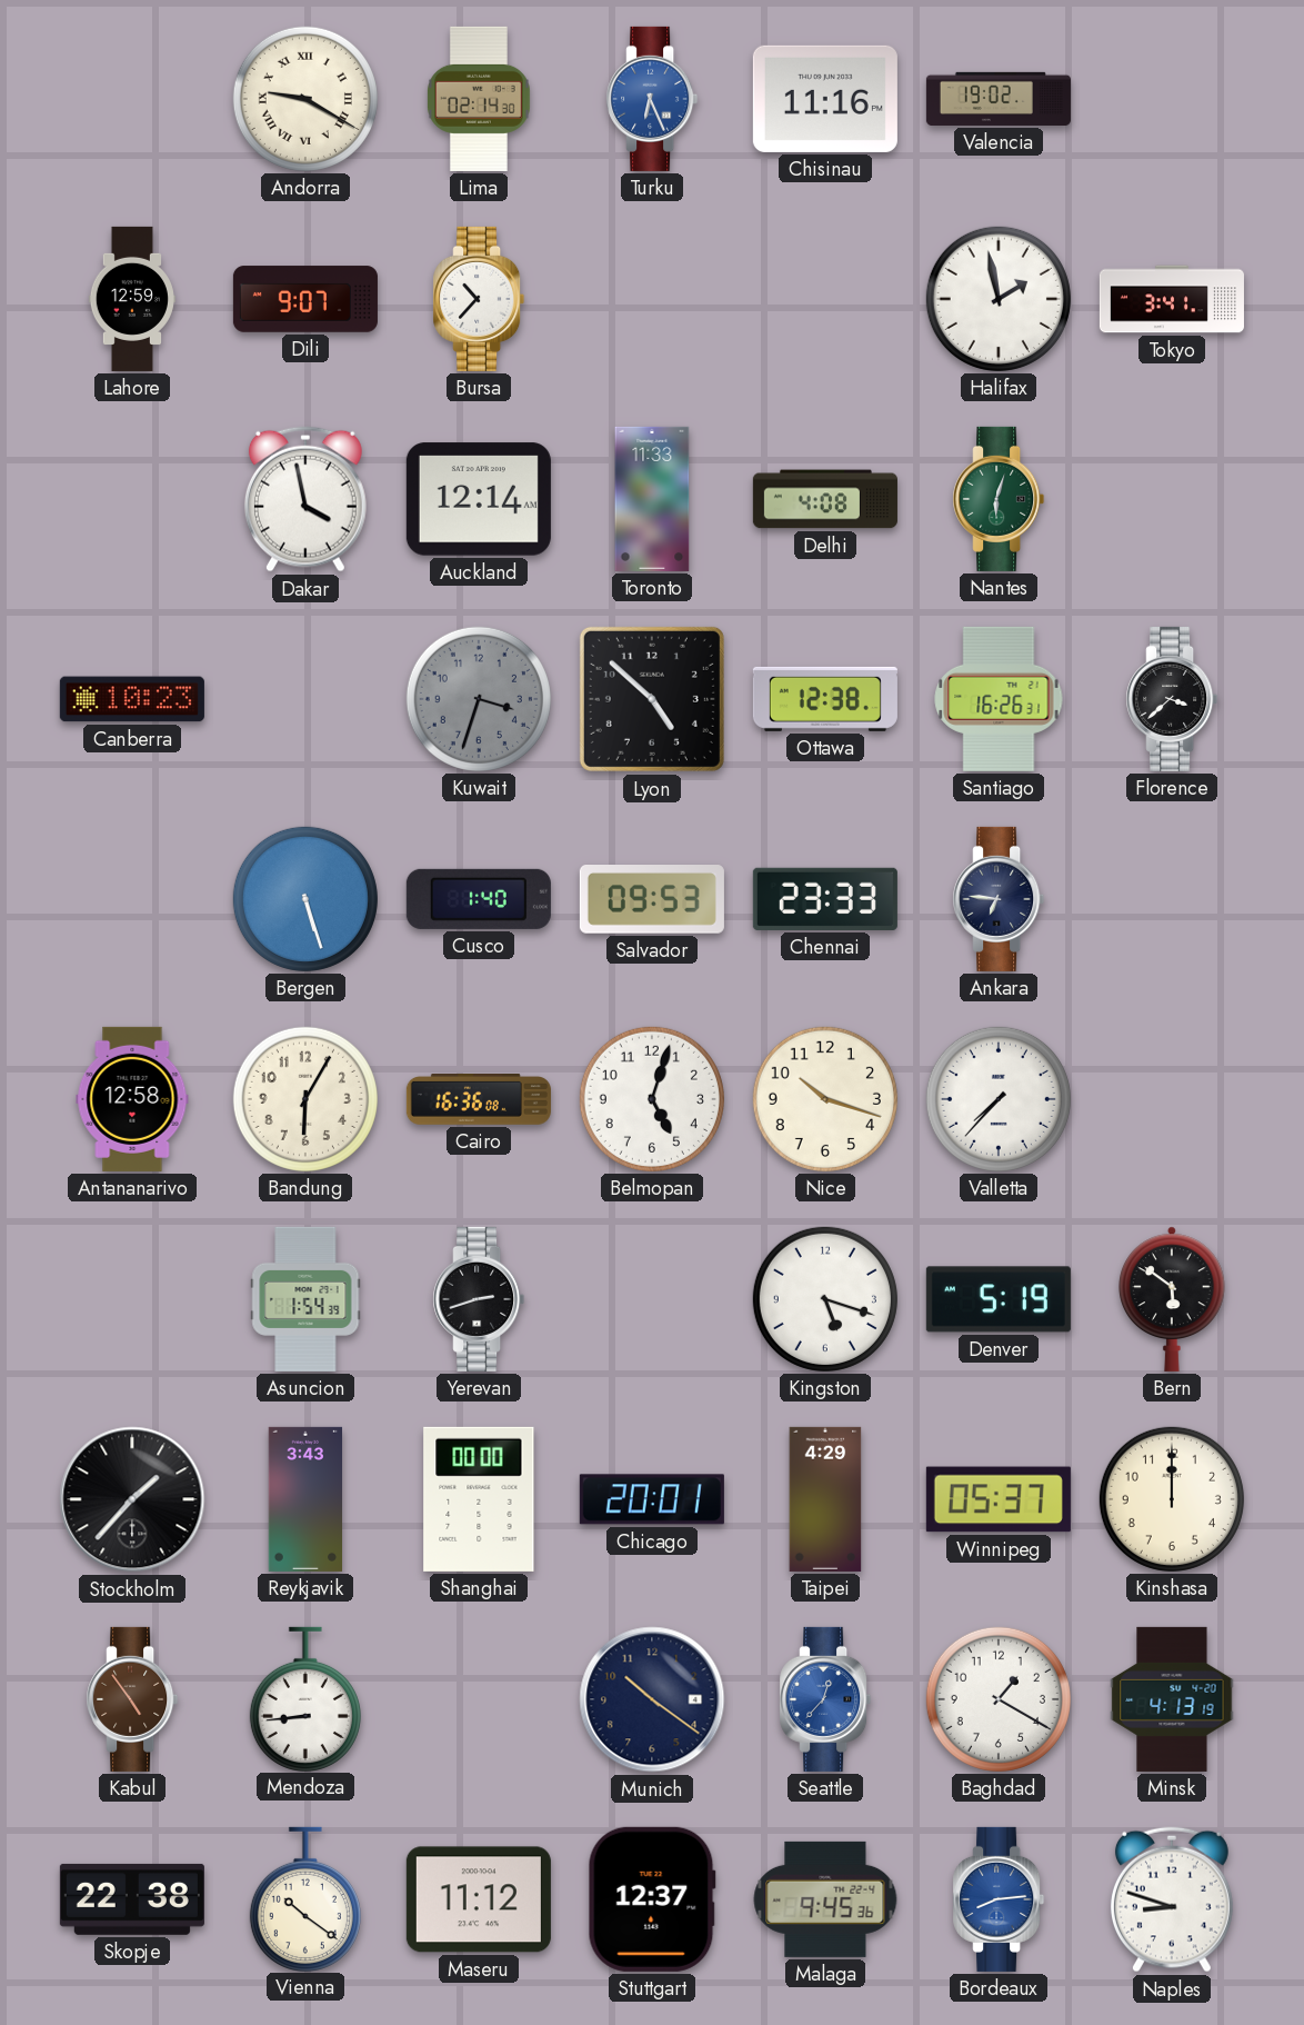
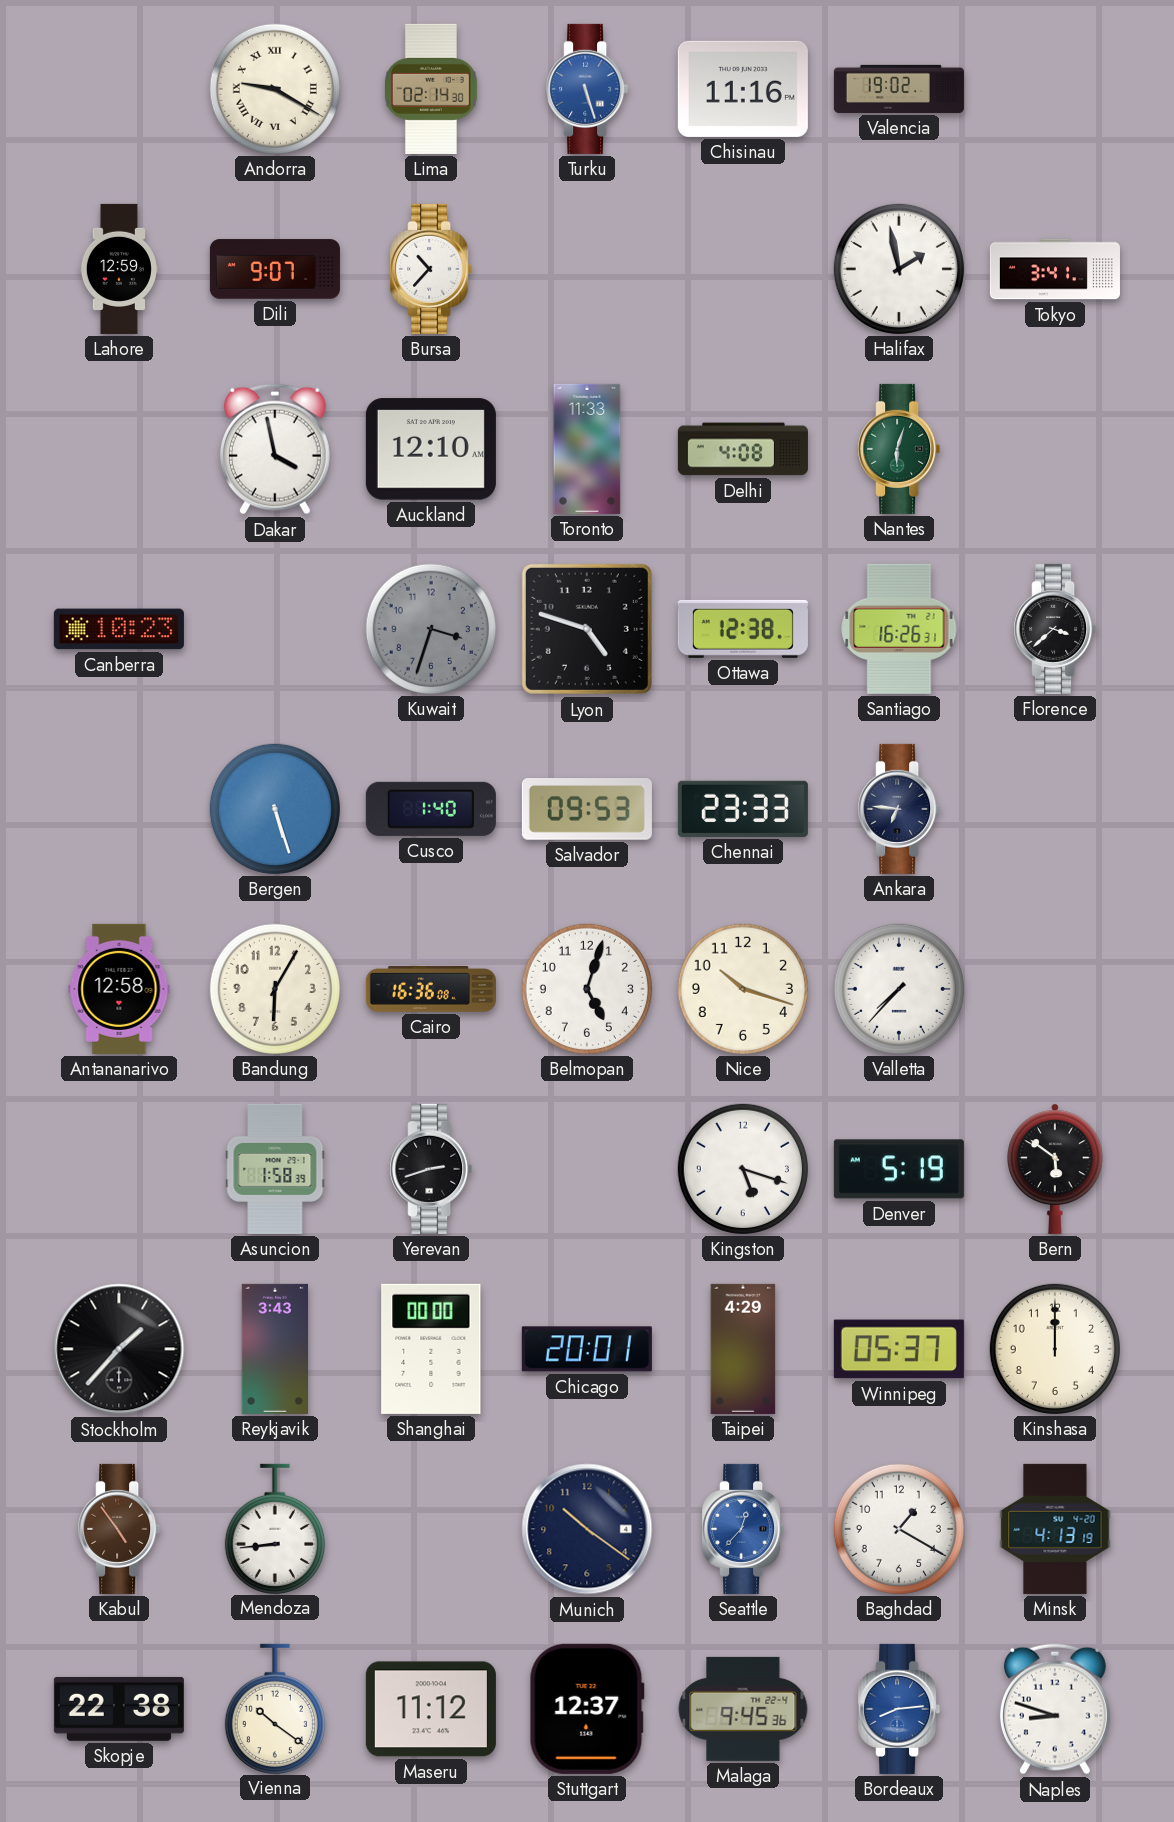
Turku: 6:26 -> 5:27 (587, 89)
Auckland: 12:14 -> 12:10 (431, 449)
Lyon: 4:52 -> 4:48 (587, 629)
Asuncion: 1:54 -> 1:58 (275, 1169)
